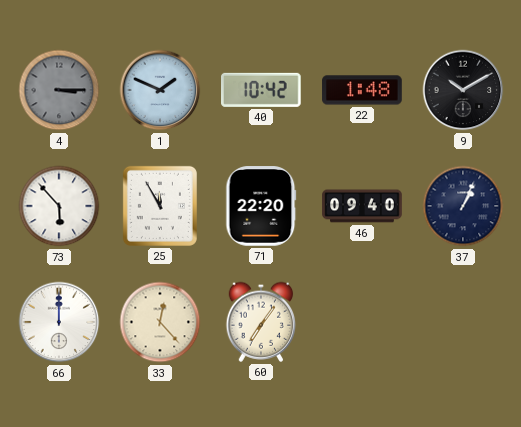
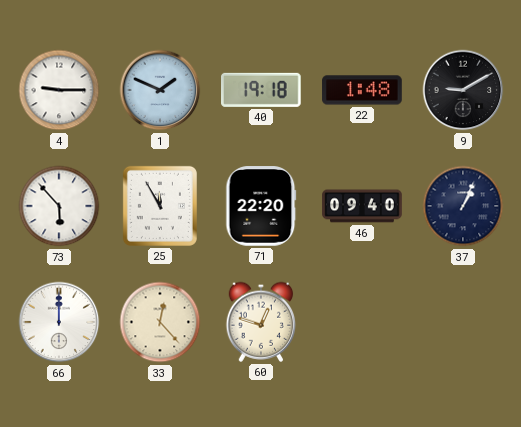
4: 3:15 -> 9:15 (59, 90)
4 dial: grey -> white (59, 90)
40: 10:42 -> 19:18 (262, 90)
9: 10:10 -> 9:10 (463, 90)
60: 7:06 -> 12:48 (261, 322)
